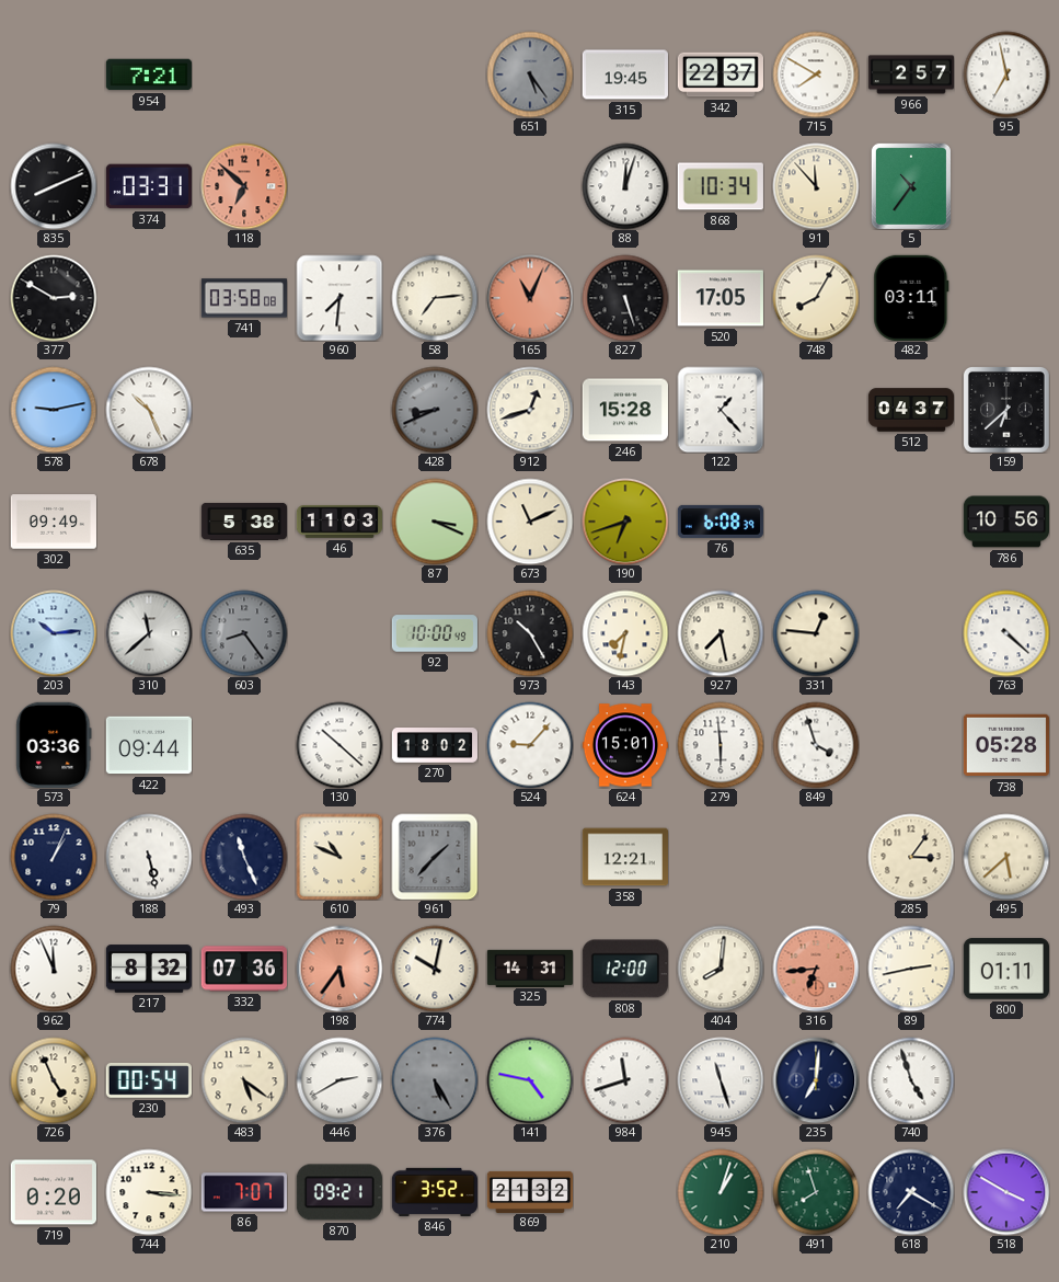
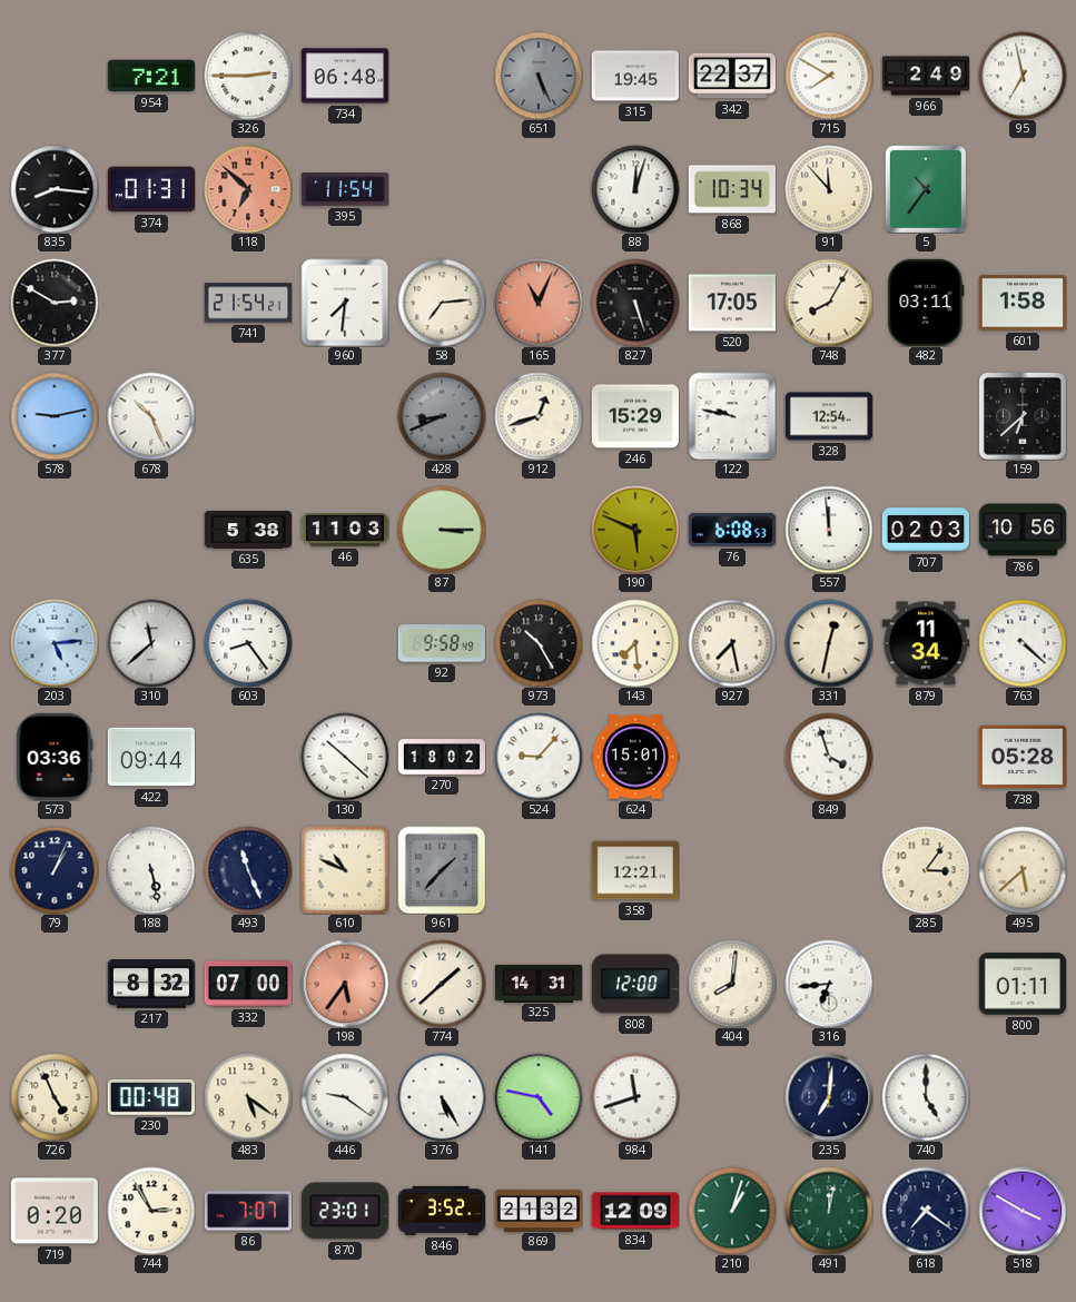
326: none -> 2:45 (248, 76)
734: none -> 06:48 (345, 76)
651: 5:24 -> 5:26 (539, 76)
966: 2:57 -> 2:49 (925, 76)
835: 8:11 -> 8:16 (55, 189)
374: 03:31 -> 01:31 (151, 189)
395: none -> 11:54 (345, 189)
741: 03:58 -> 21:54 (247, 303)
601: none -> 1:58 (1023, 303)
246: 15:28 -> 15:29 (635, 416)
122: 1:23 -> 9:47 (732, 416)
328: none -> 12:54 (828, 416)
512: 04:37 -> none (910, 410)
302: 09:49 -> none (54, 522)
87: 3:19 -> 3:15 (442, 530)
673: 11:11 -> none (530, 522)
190: 6:42 -> 5:49 (635, 530)
76: 6:08:39 -> 6:08:53 (732, 530)
557: none -> 11:59 (829, 530)
707: none -> 02:03 (926, 530)
203: 10:14 -> 5:14 (55, 643)
603 dial: grey -> white (248, 643)
92: 10:00 -> 9:58 (442, 643)
143: 7:32 -> 7:29 (635, 643)
331: 12:46 -> 12:32 (829, 643)
879: none -> 11:34 (926, 643)
279: 5:59 -> none (721, 745)
962: 11:56 -> none (54, 969)
332: 07:36 -> 07:00 (248, 984)
774: 10:02 -> 1:38 (442, 984)
316 dial: salmon -> white (829, 984)
89: 2:43 -> none (911, 969)
230: 00:54 -> 00:48 (151, 1097)
446: 2:40 -> 9:21 (345, 1097)
376 dial: grey -> white (442, 1097)
945: 11:27 -> none (721, 1080)
740: 4:57 -> 5:00 (926, 1097)
744: 3:16 -> 2:55 (151, 1211)
870: 09:21 -> 23:01 (345, 1211)
834: none -> 12:09 (635, 1211)
491: 7:57 -> 12:02 (829, 1211)
618: 7:20 -> 7:21 (926, 1211)
